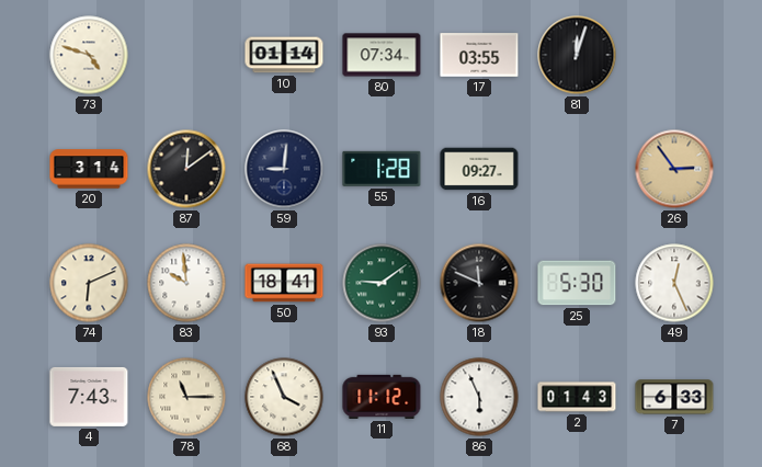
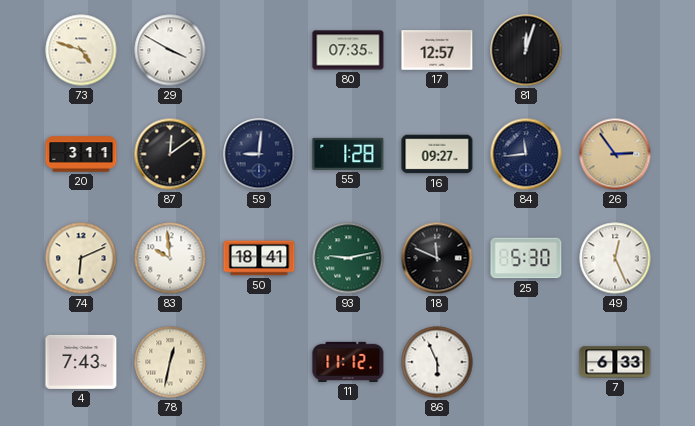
29: none -> 3:50 (170, 50)
10: 01:14 -> none (284, 55)
80: 07:34 -> 07:35 (348, 50)
17: 03:55 -> 12:57 (437, 50)
20: 3:14 -> 3:11 (81, 154)
84: none -> 11:44 (526, 154)
93: 9:09 -> 9:13 (348, 258)
78: 11:15 -> 12:32 (170, 362)
68: 3:56 -> none (284, 397)
2: 01:43 -> none (577, 397)
